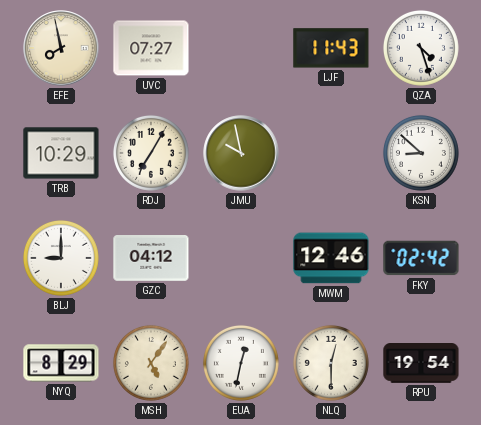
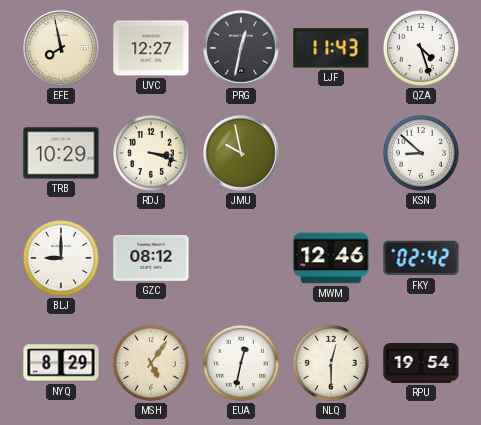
UVC: 07:27 -> 12:27 (151, 48)
PRG: none -> 12:32 (241, 48)
RDJ: 7:05 -> 3:18 (151, 153)
GZC: 04:12 -> 08:12 (151, 259)
